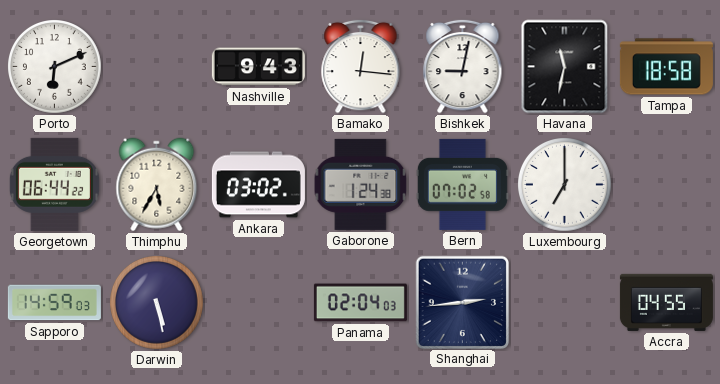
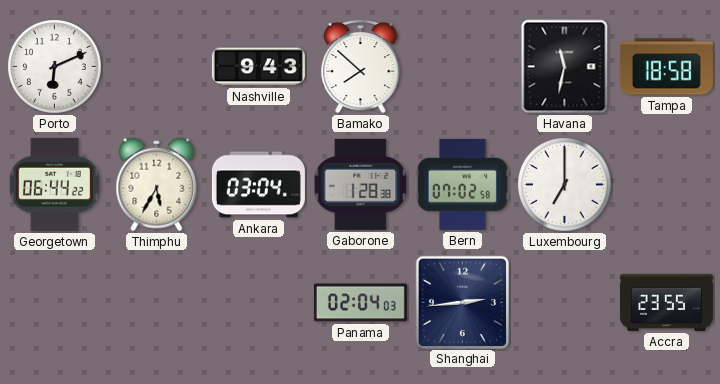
Bamako: 12:16 -> 7:52 (361, 66)
Bishkek: 9:02 -> none (463, 66)
Ankara: 03:02 -> 03:04 (258, 185)
Gaborone: 1:24 -> 1:28 (361, 184)
Sapporo: 14:59 -> none (54, 303)
Darwin: 5:28 -> none (157, 303)
Accra: 04:55 -> 23:55 (666, 302)
